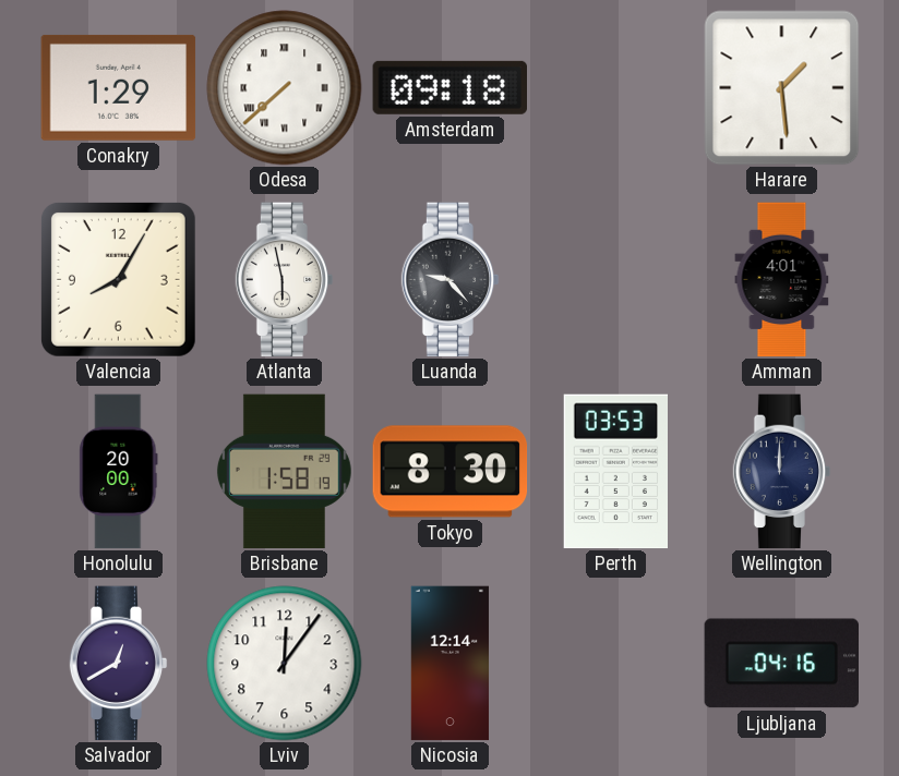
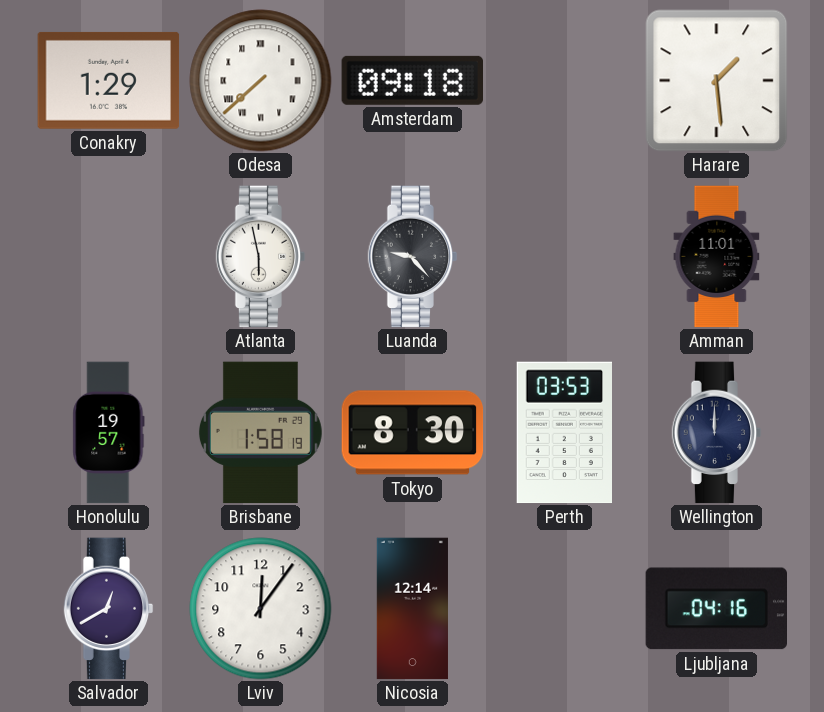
Valencia: 8:05 -> none (118, 279)
Amman: 4:01 -> 11:01 (717, 257)
Honolulu: 20:00 -> 19:57 (109, 433)
